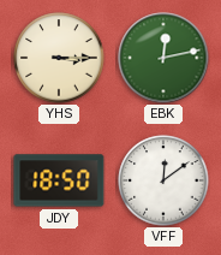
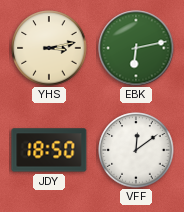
YHS: 3:15 -> 3:13 (49, 48)
EBK: 12:13 -> 6:13 (136, 48)
